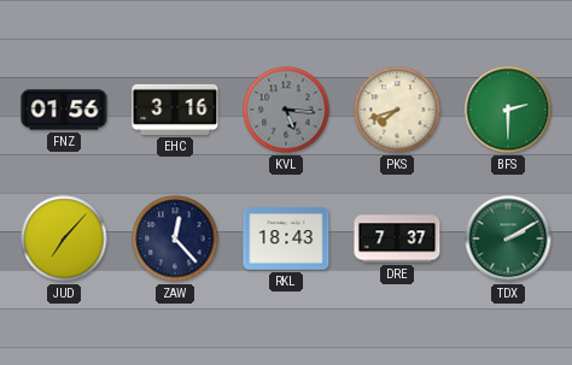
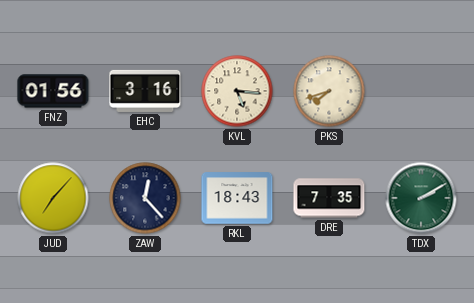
KVL dial: grey -> cream (237, 91)
BFS: 2:30 -> none (508, 110)
DRE: 7:37 -> 7:35 (329, 198)
